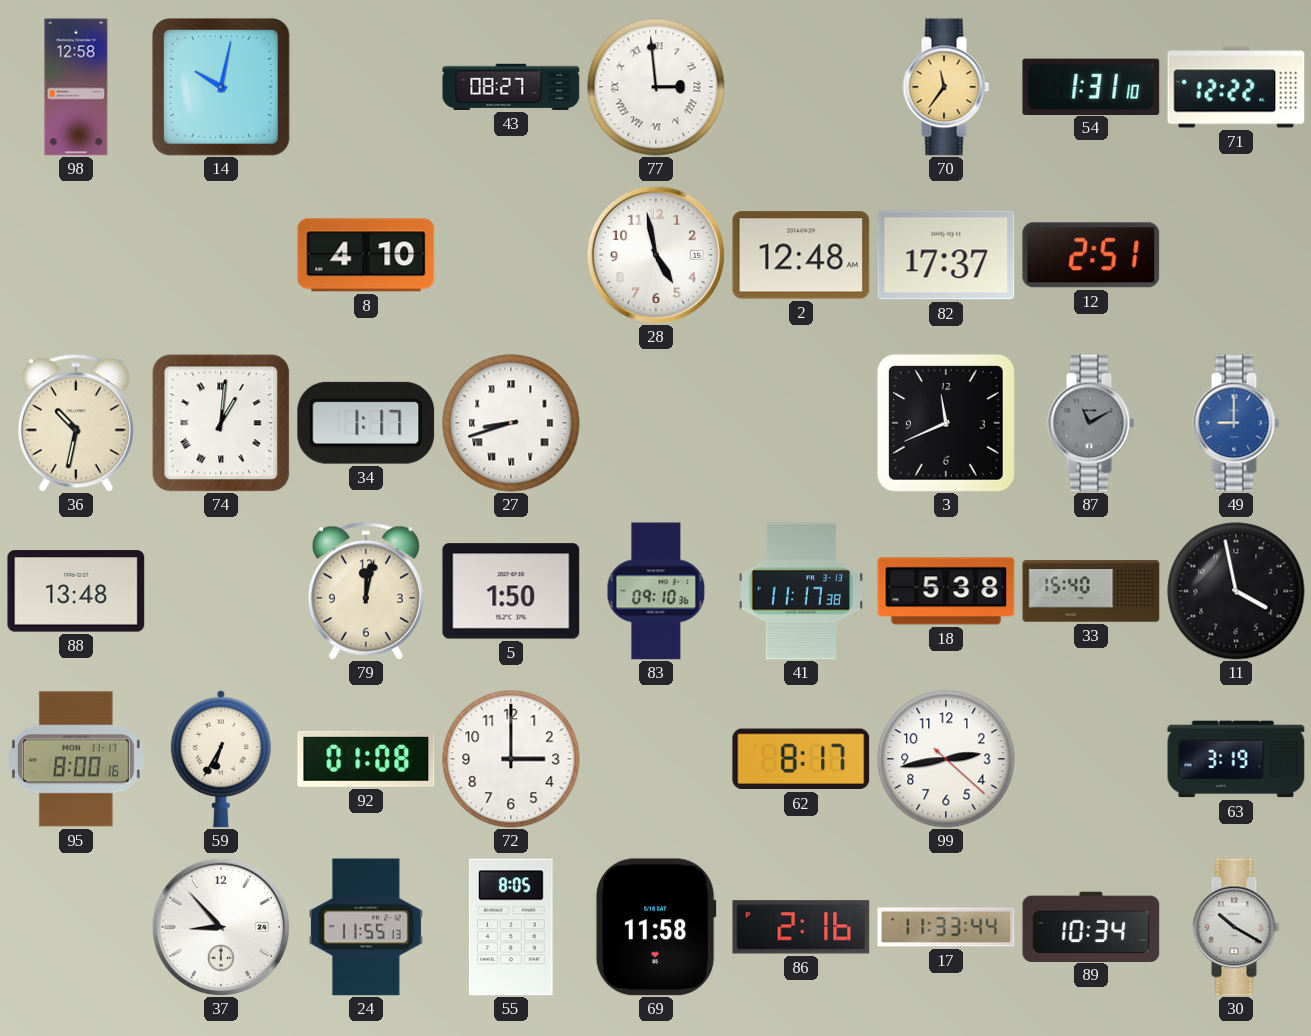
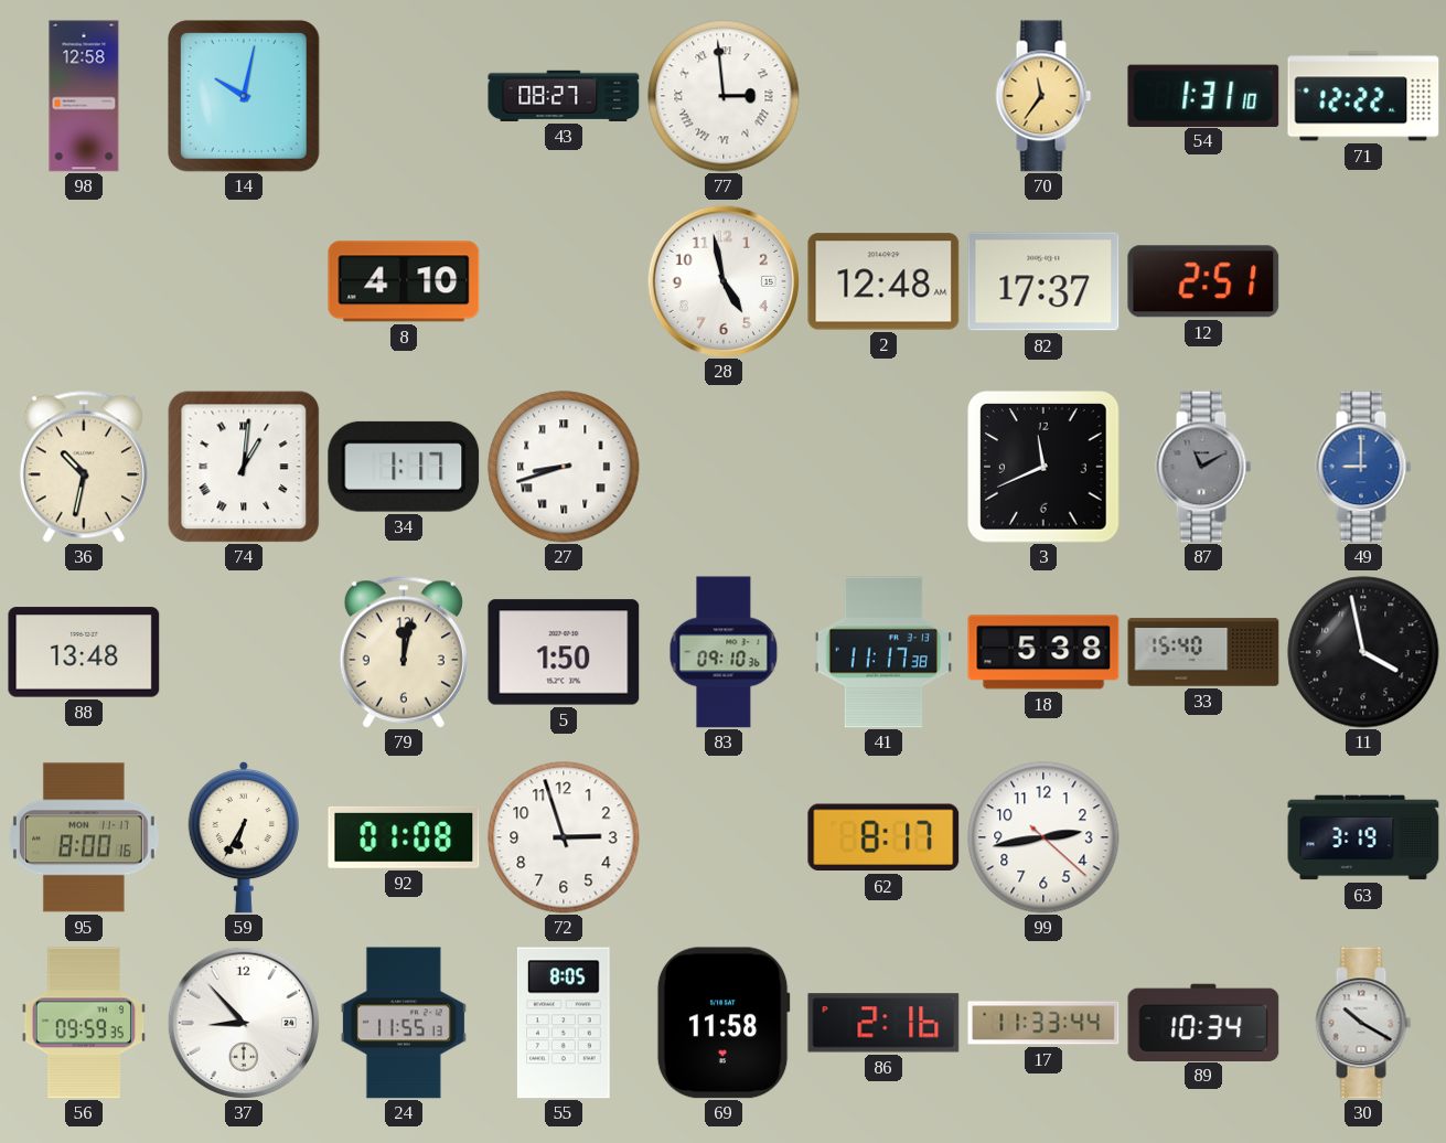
72: 3:00 -> 2:57 (564, 837)
56: none -> 09:59 (84, 1023)
